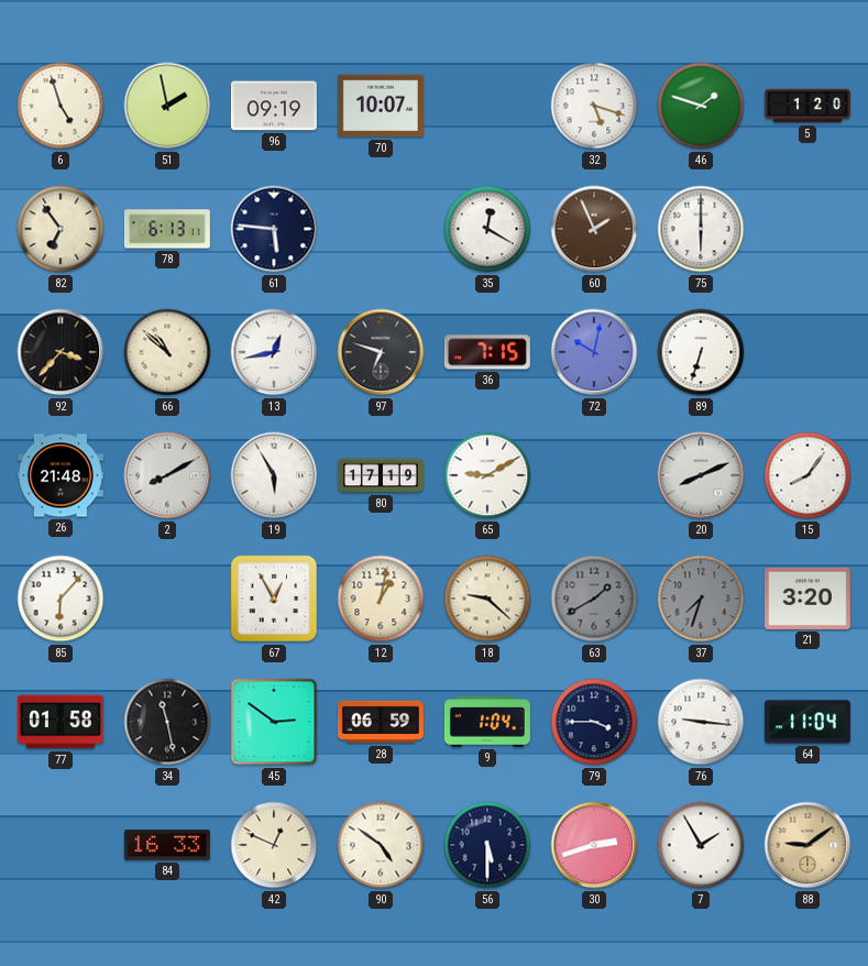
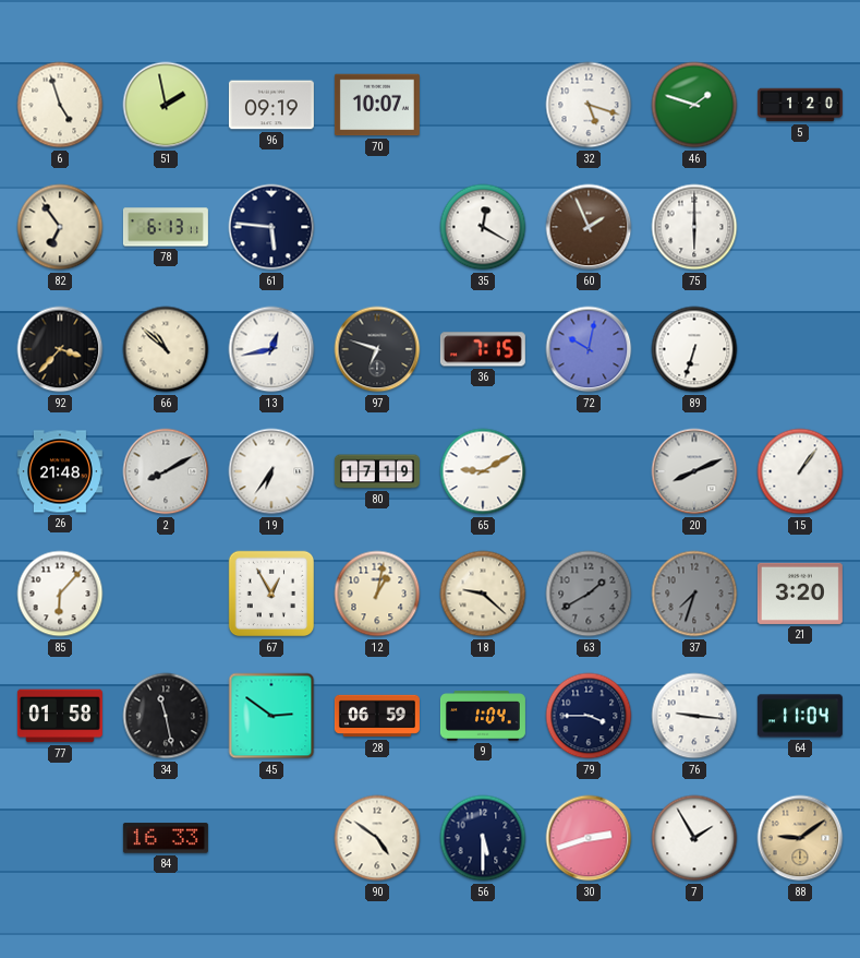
19: 5:55 -> 6:36 (271, 471)
15: 8:06 -> 1:06 (800, 471)
42: 12:49 -> none (274, 845)
